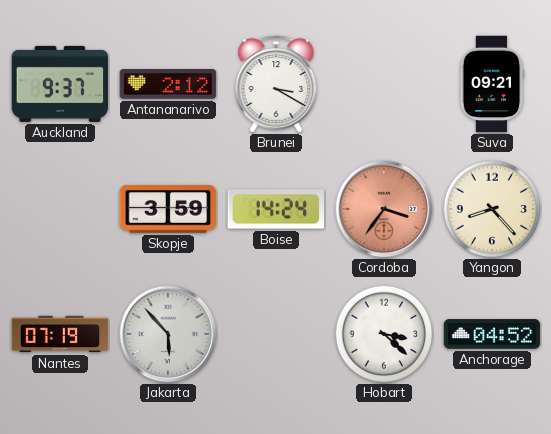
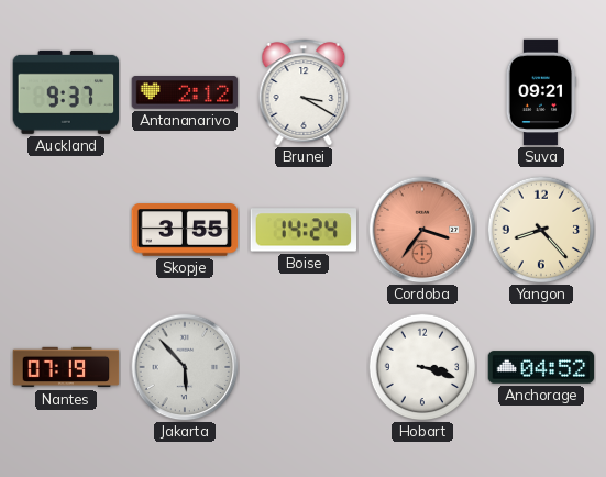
Skopje: 3:59 -> 3:55 (185, 230)
Hobart: 3:22 -> 3:18 (422, 367)
